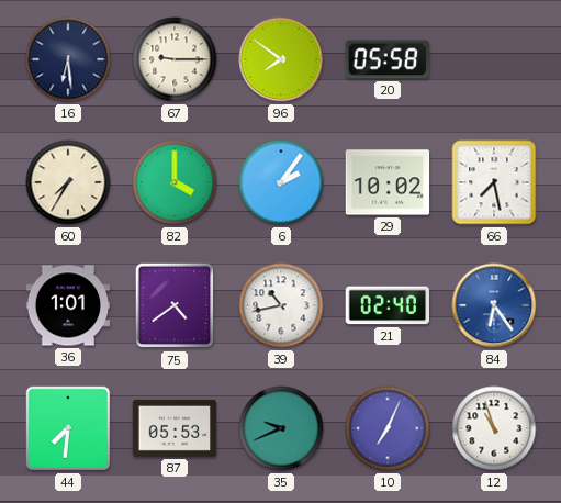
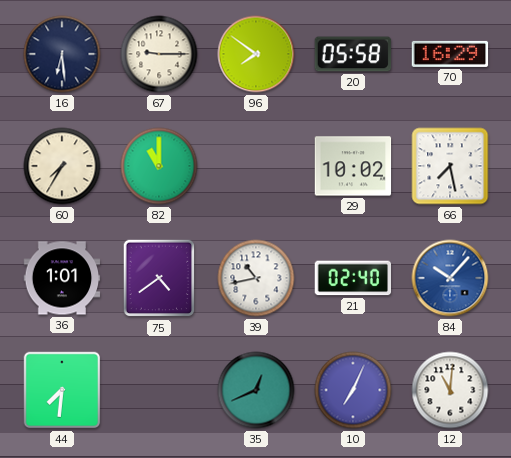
70: none -> 16:29 (450, 54)
82: 4:00 -> 11:00 (159, 166)
6: 2:06 -> none (281, 182)
84: 6:24 -> 10:07 (450, 278)
87: 05:53 -> none (175, 428)
35: 9:41 -> 12:41 (256, 390)
12: 10:57 -> 11:01 (450, 390)
